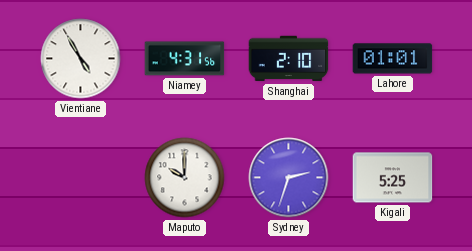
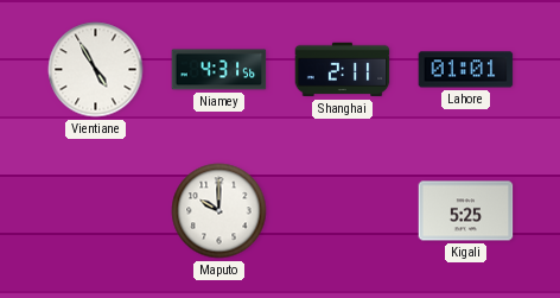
Shanghai: 2:10 -> 2:11 (343, 70)
Sydney: 2:33 -> none (289, 178)
